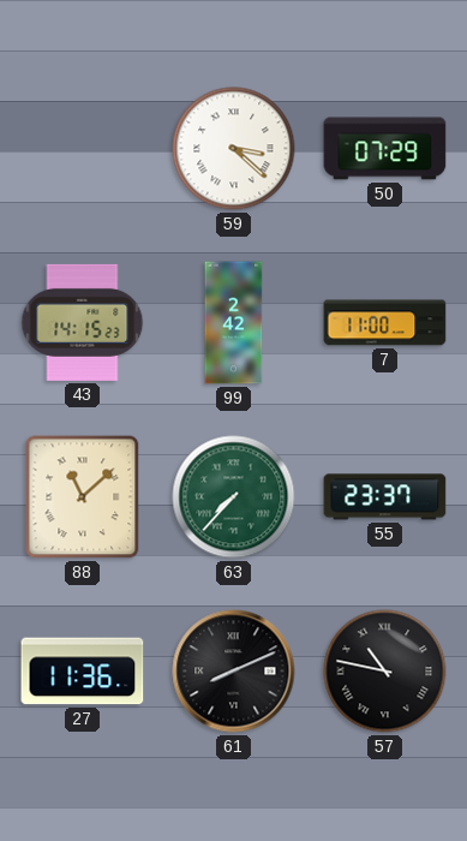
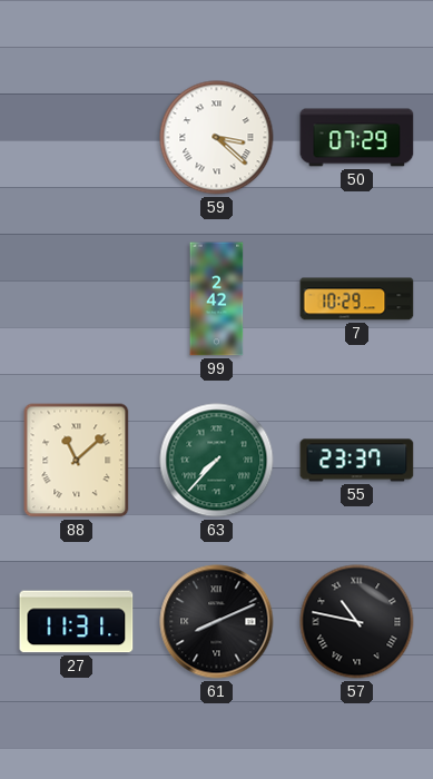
43: 14:15 -> none (83, 322)
7: 11:00 -> 10:29 (357, 299)
27: 11:36 -> 11:31 (77, 622)
